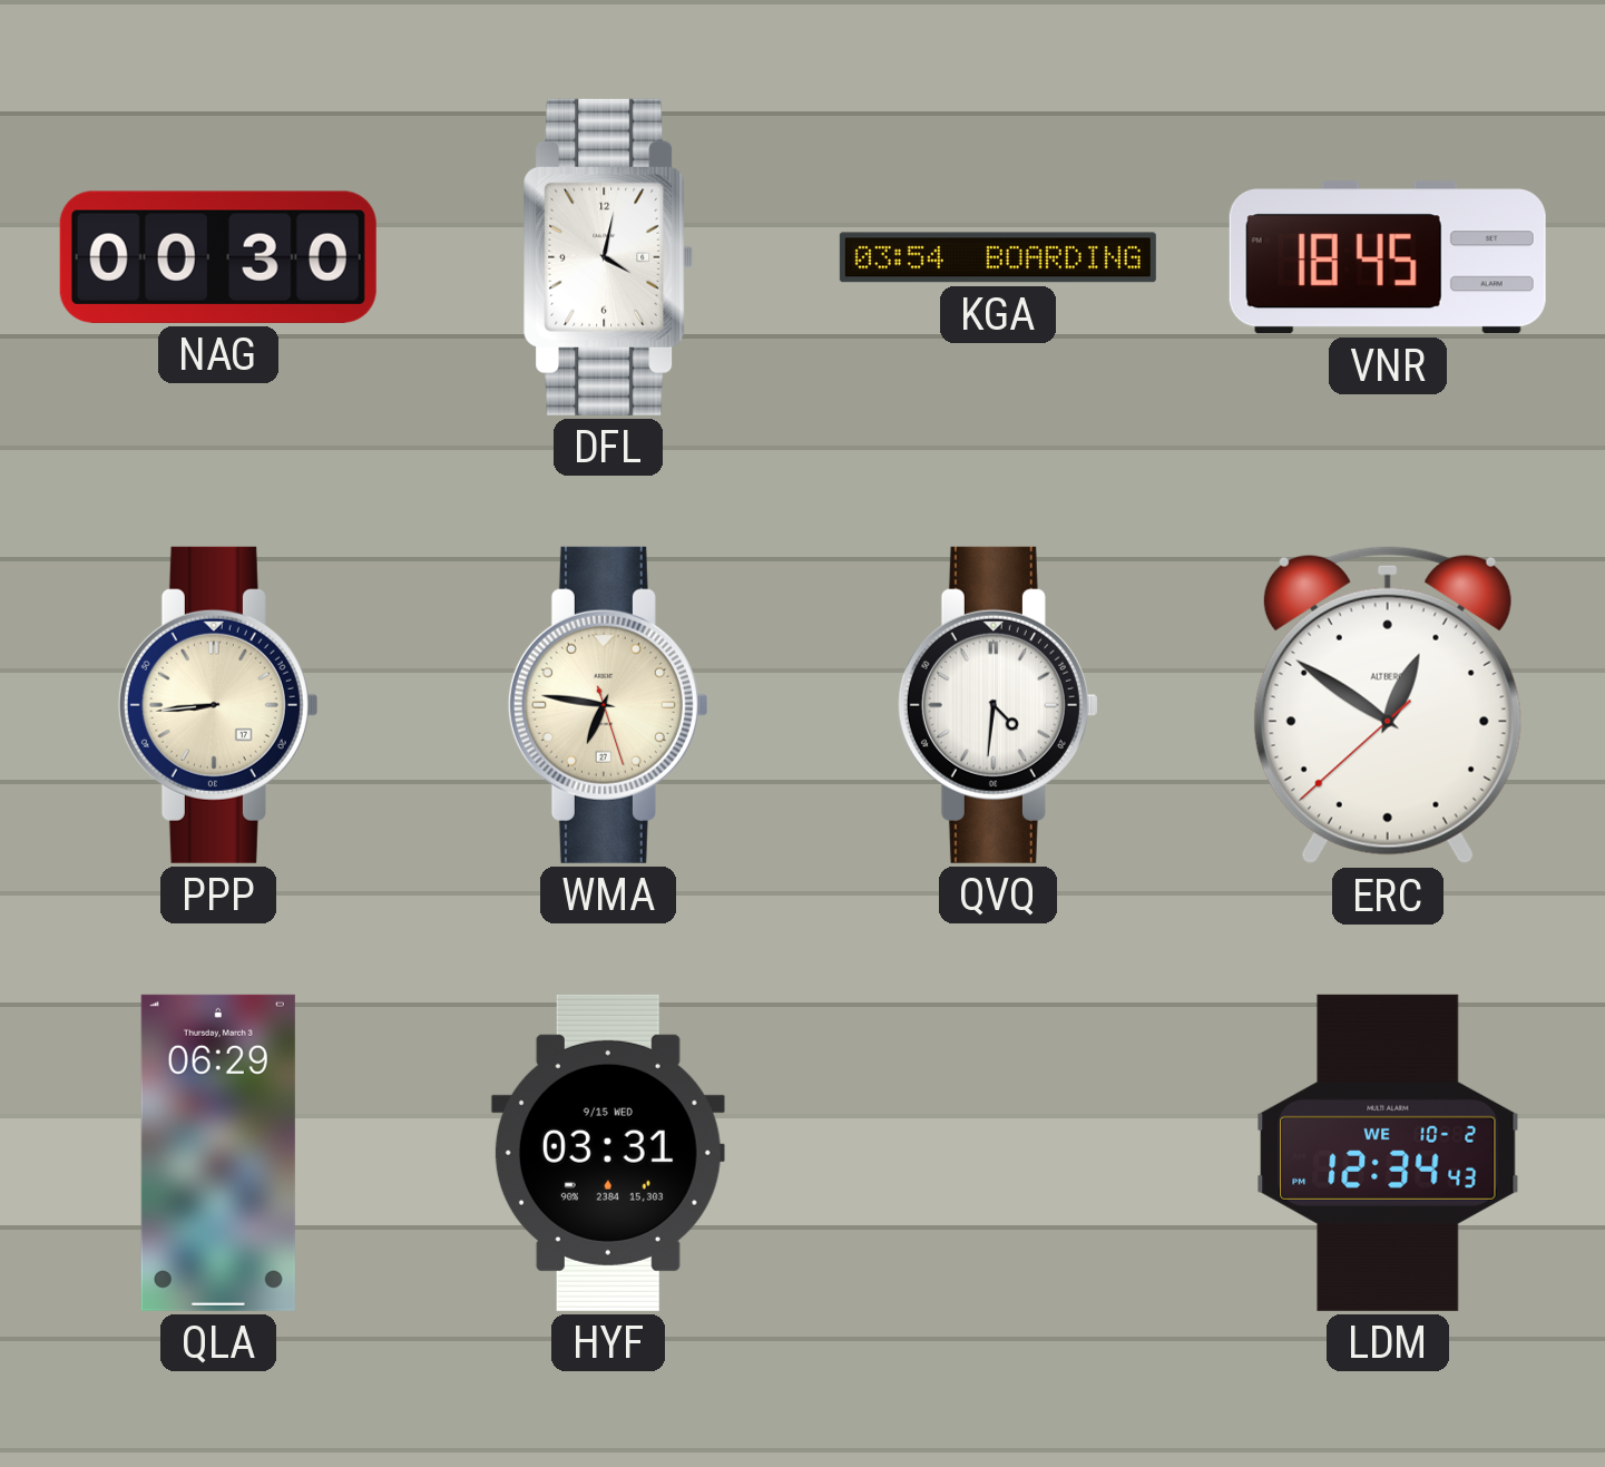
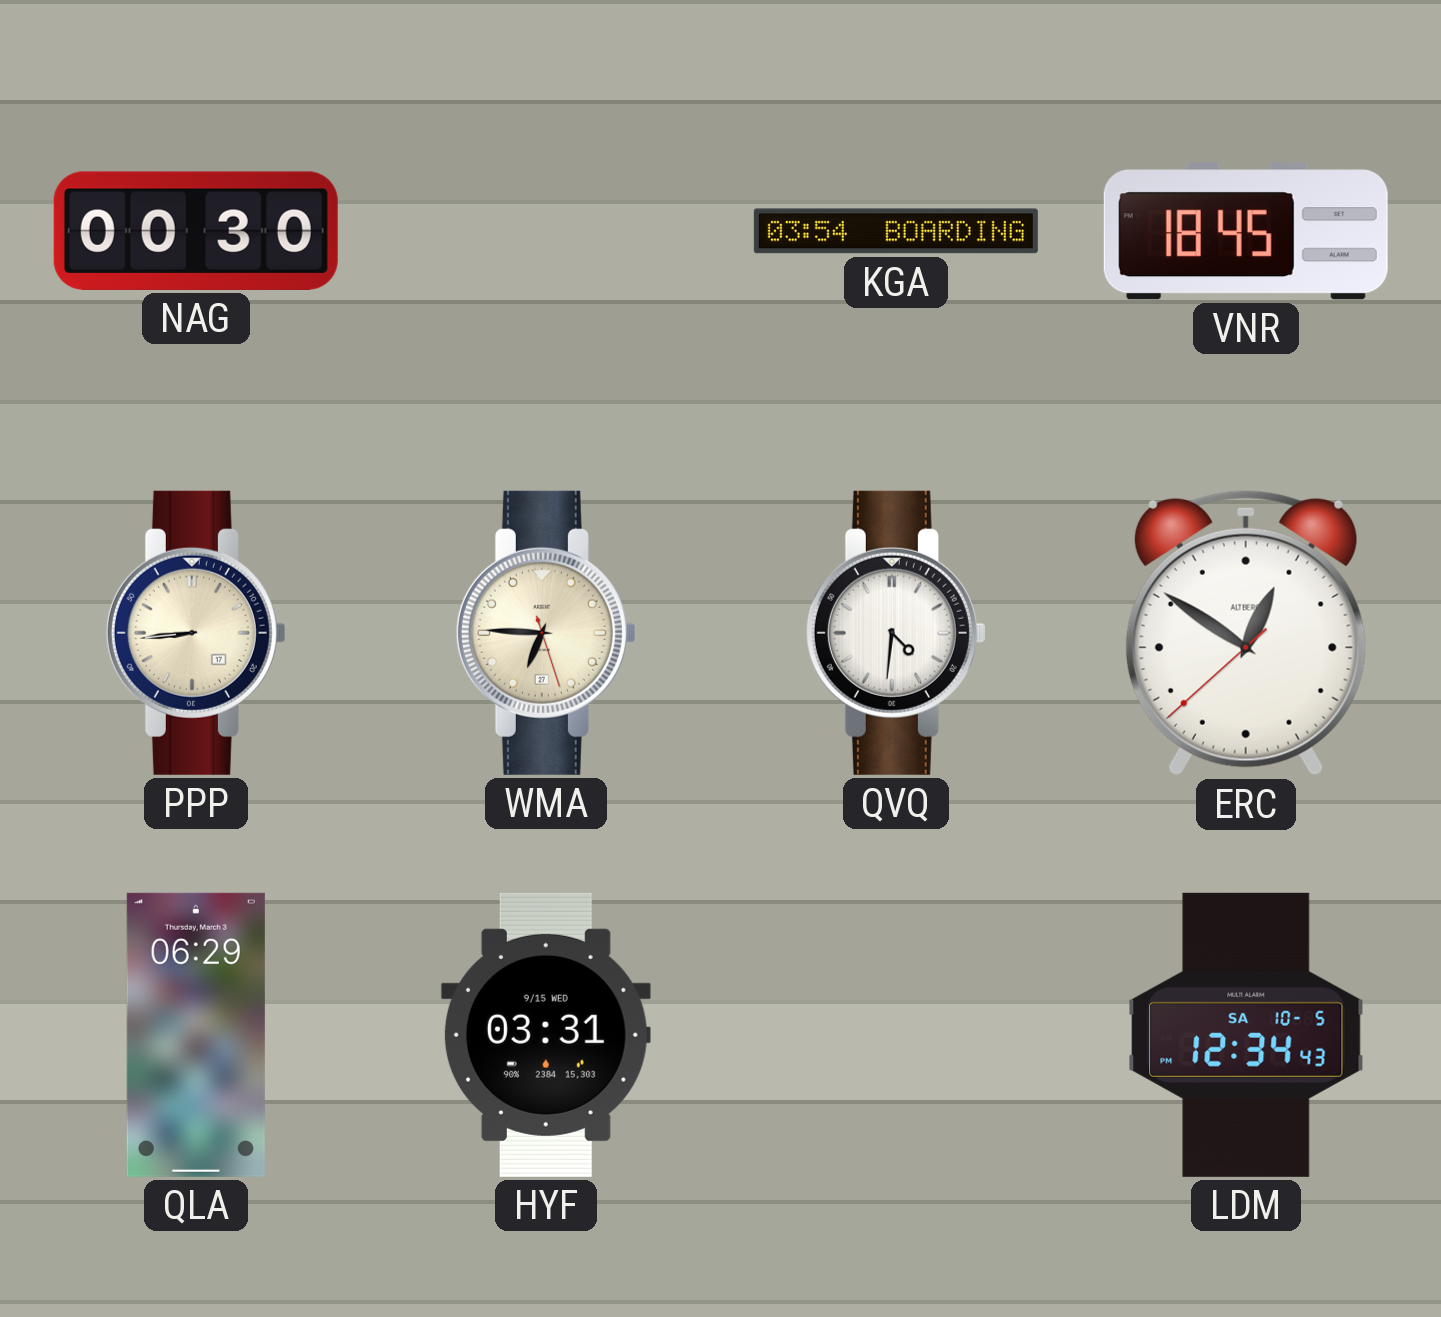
DFL: 4:02 -> none (608, 257)
WMA: 6:46 -> 6:45 (546, 633)
LDM date: WE 10-2 -> SA 10-5 (1246, 1035)
